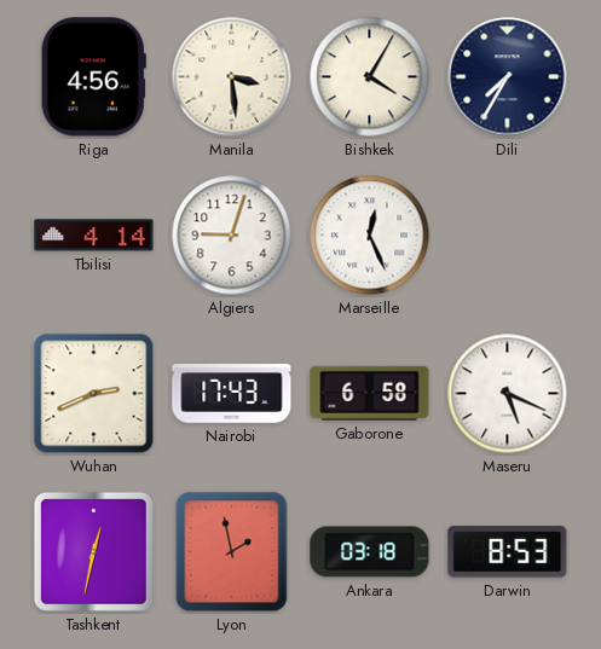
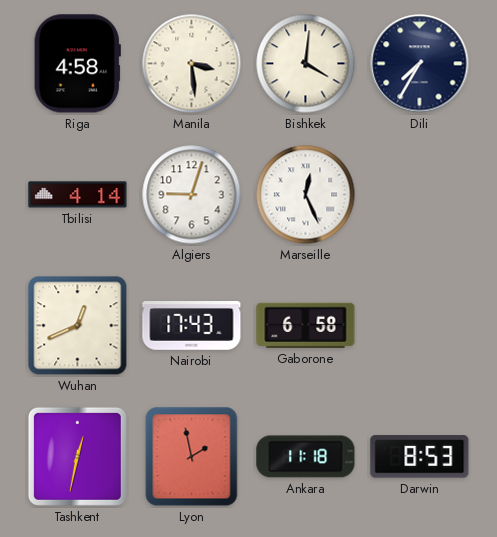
Riga: 4:56 -> 4:58 (77, 64)
Bishkek: 4:05 -> 4:01 (306, 64)
Wuhan: 2:41 -> 12:41 (78, 326)
Maseru: 5:19 -> none (508, 394)
Ankara: 03:18 -> 11:18 (306, 457)
